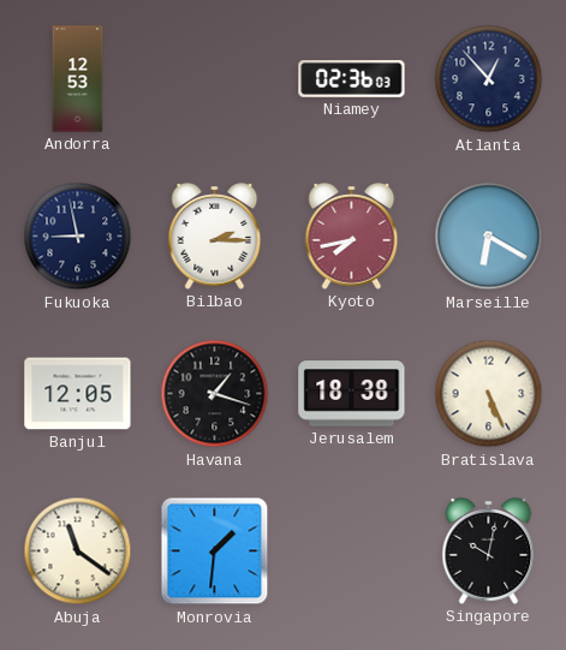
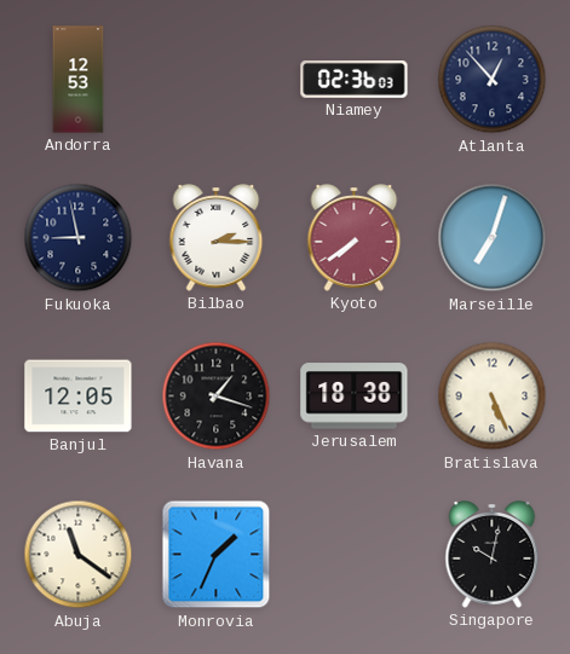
Kyoto: 7:43 -> 7:39 (355, 238)
Marseille: 6:20 -> 7:03 (493, 238)
Monrovia: 1:31 -> 1:34 (217, 555)
